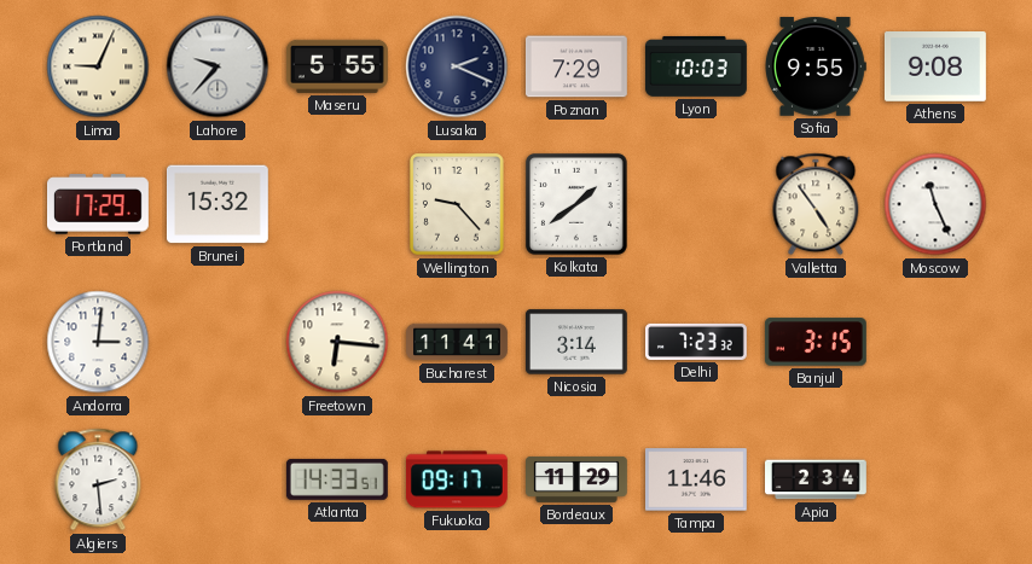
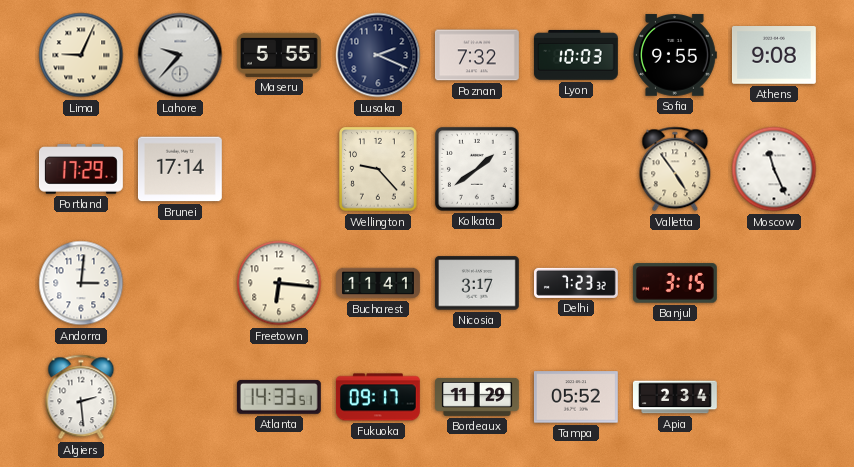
Poznan: 7:29 -> 7:32 (477, 55)
Brunei: 15:32 -> 17:14 (180, 169)
Nicosia: 3:14 -> 3:17 (477, 283)
Tampa: 11:46 -> 05:52 (576, 397)
